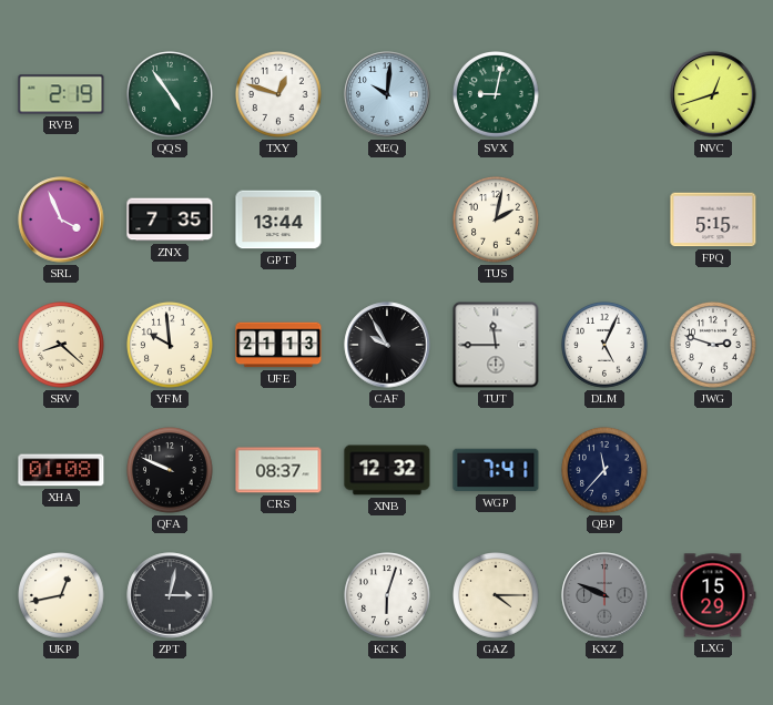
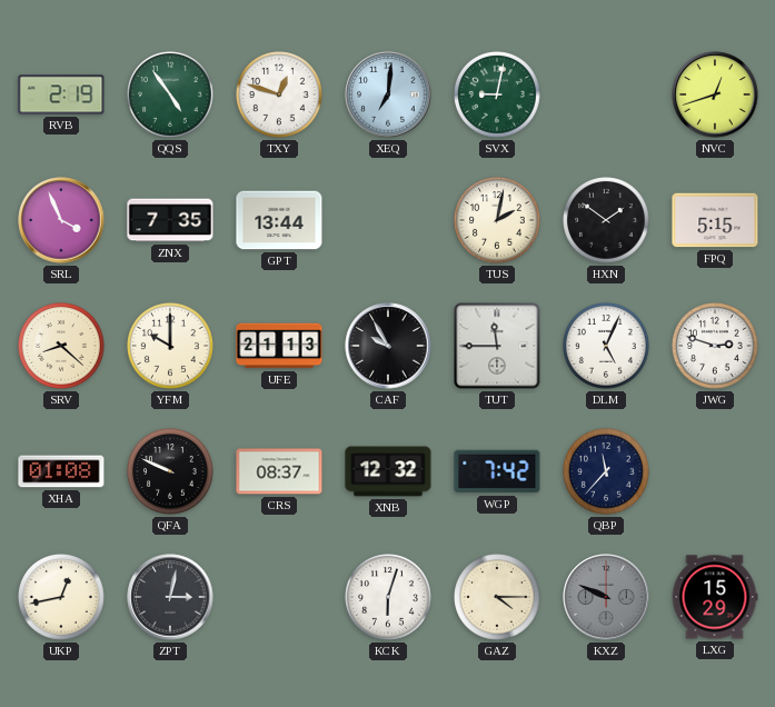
XEQ: 10:01 -> 7:01 (388, 94)
HXN: none -> 1:51 (607, 221)
YFM: 9:59 -> 10:00 (171, 347)
WGP: 7:41 -> 7:42 (497, 471)
